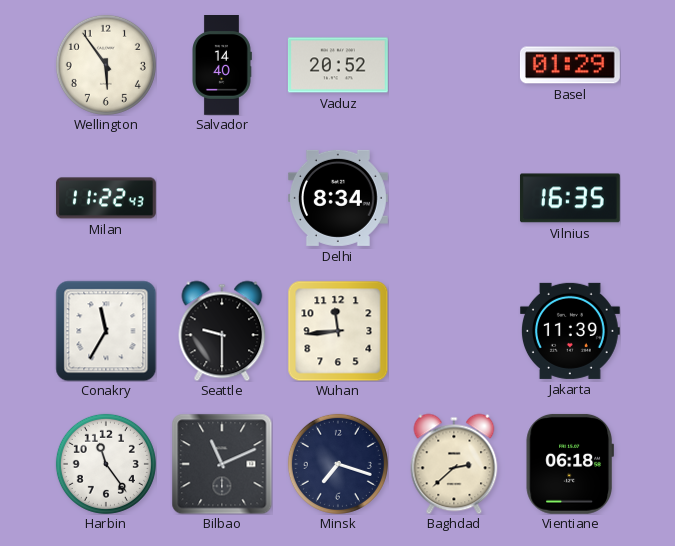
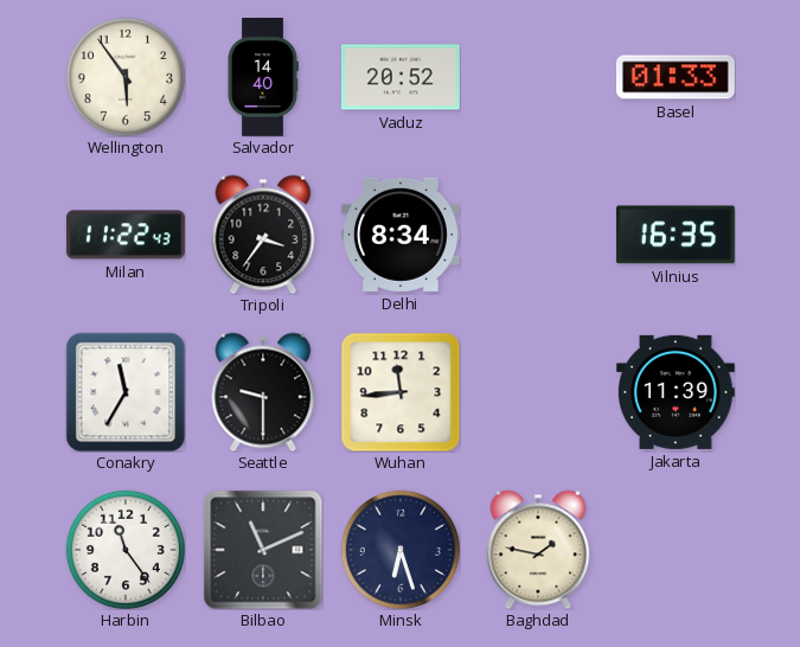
Basel: 01:29 -> 01:33 (676, 77)
Tripoli: none -> 3:36 (263, 235)
Minsk: 7:18 -> 6:27 (401, 550)
Baghdad: 2:38 -> 1:47 (538, 550)
Vientiane: 06:18 -> none (569, 464)
